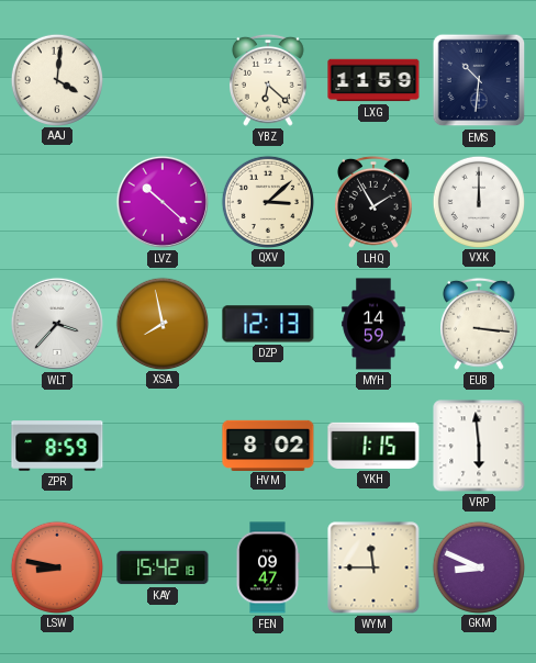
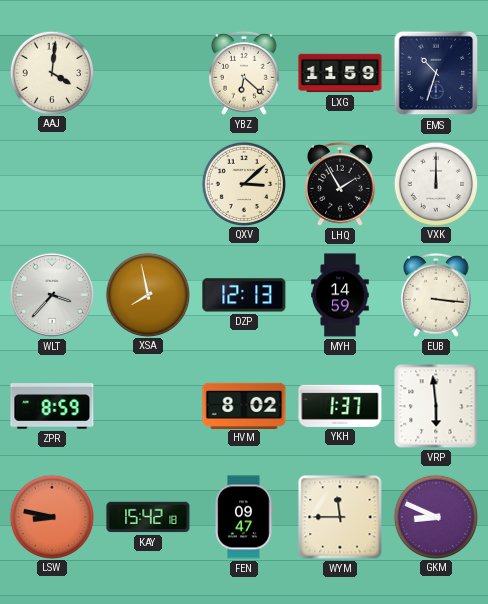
EMS: 10:31 -> 10:33 (436, 73)
LVZ: 10:22 -> none (163, 202)
YKH: 1:15 -> 1:37 (340, 406)
